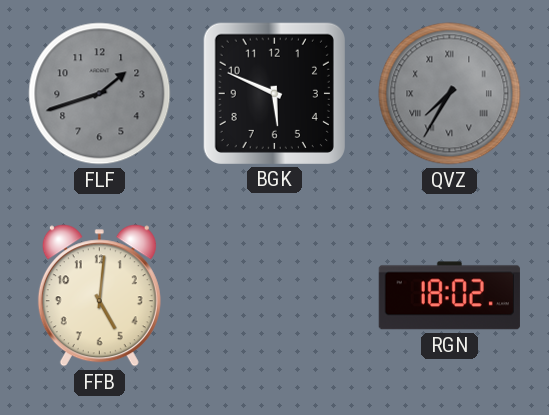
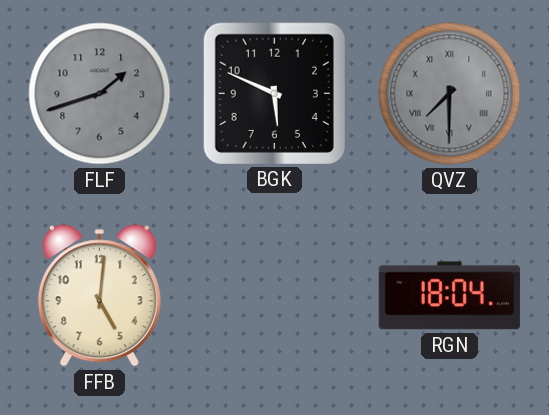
QVZ: 7:35 -> 7:30 (450, 94)
RGN: 18:02 -> 18:04 (449, 296)
